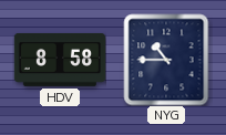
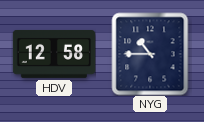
HDV: 8:58 -> 12:58 (54, 54)
